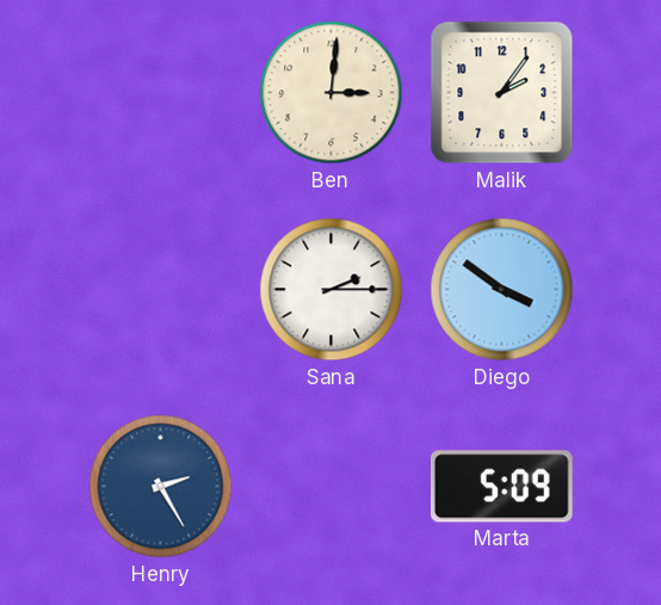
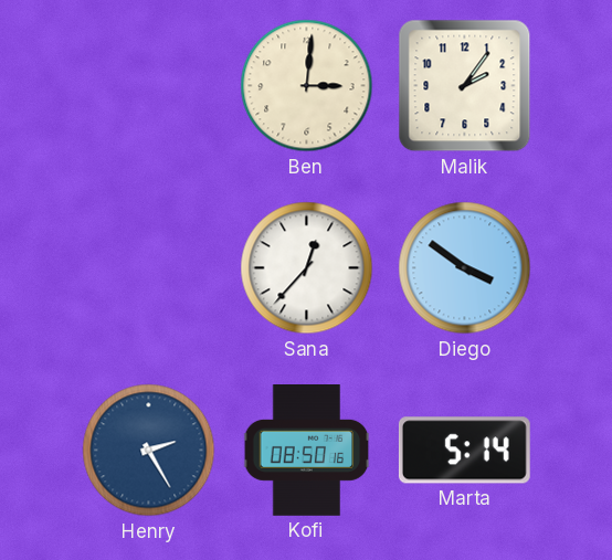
Sana: 2:15 -> 12:37 (307, 268)
Kofi: none -> 08:50 (307, 451)
Marta: 5:09 -> 5:14 (464, 451)
